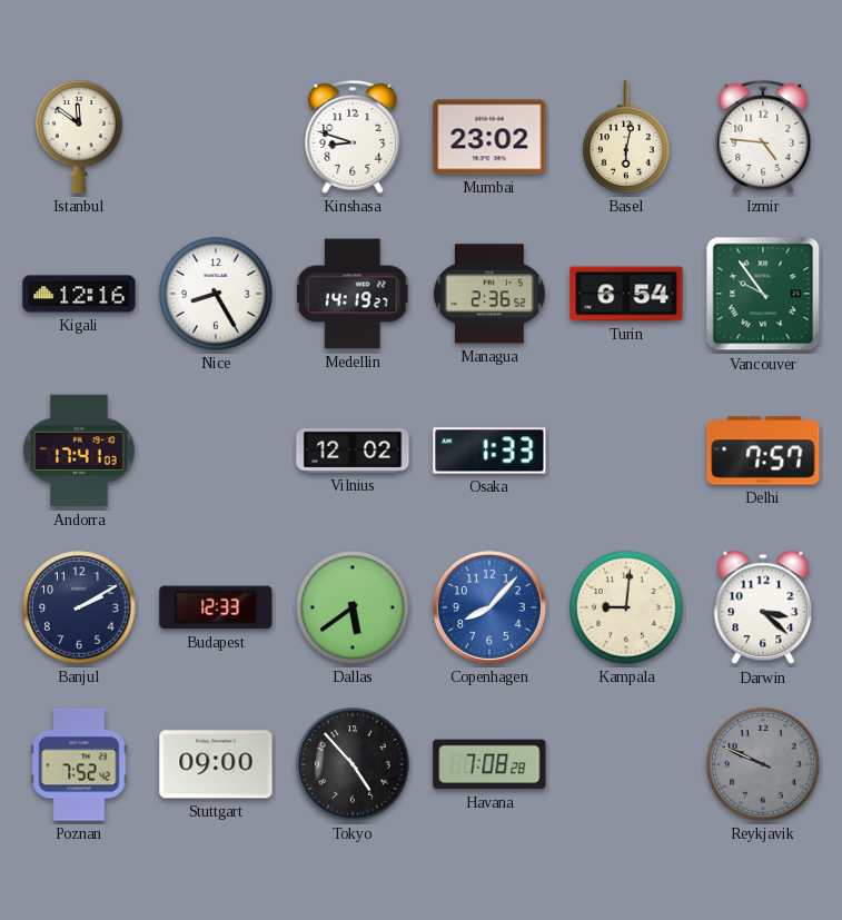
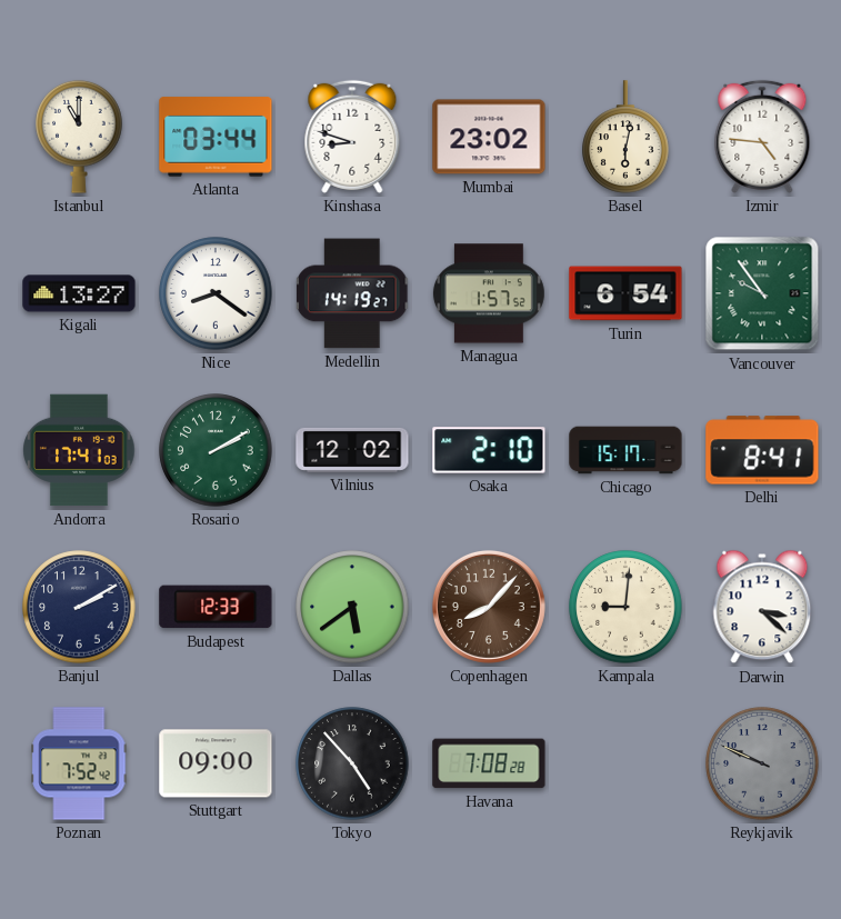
Istanbul: 11:51 -> 11:00 (79, 137)
Atlanta: none -> 03:44 (216, 137)
Kigali: 12:16 -> 13:27 (79, 293)
Nice: 8:25 -> 8:21 (216, 293)
Managua: 2:36 -> 1:57 (489, 293)
Rosario: none -> 2:10 (216, 450)
Osaka: 1:33 -> 2:10 (489, 450)
Chicago: none -> 15:17 (625, 450)
Delhi: 7:57 -> 8:41 (762, 450)
Copenhagen dial: blue -> brown (489, 607)
